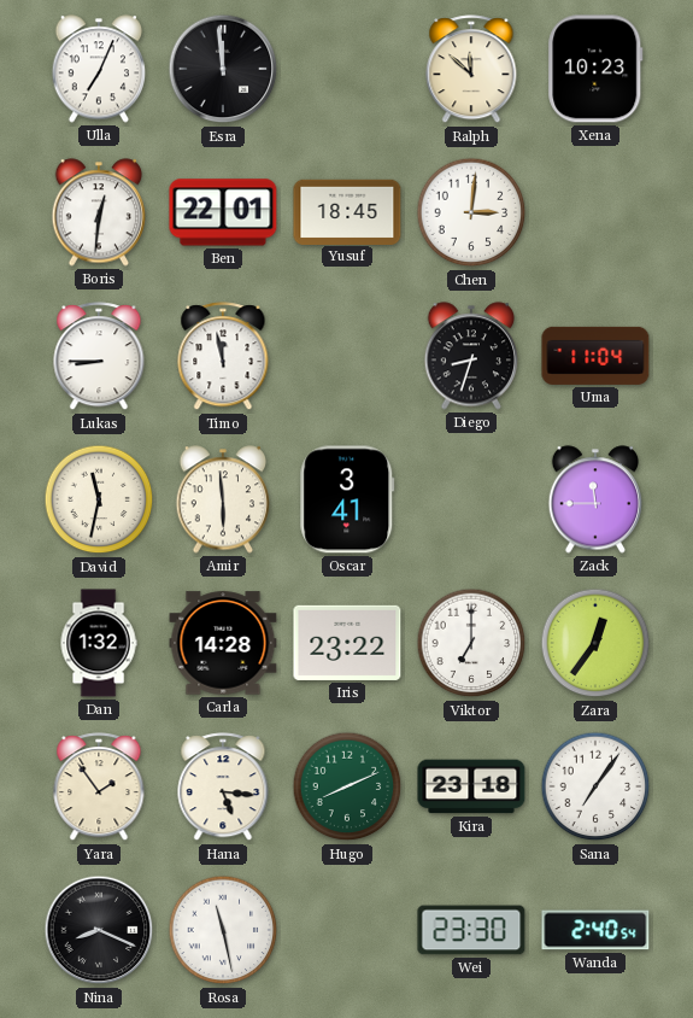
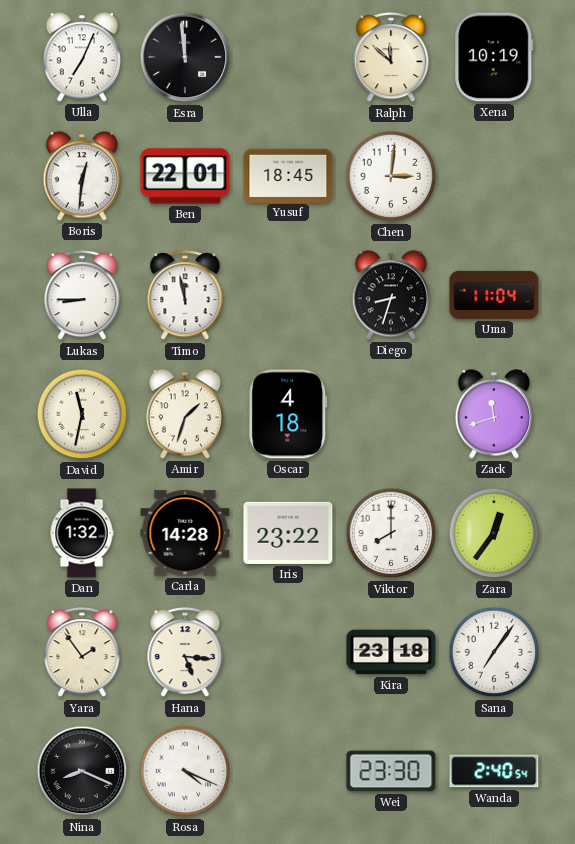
Xena: 10:23 -> 10:19 (494, 57)
Amir: 5:59 -> 1:33 (185, 414)
Oscar: 3:41 -> 4:18 (288, 414)
Zack: 11:45 -> 11:42 (494, 414)
Viktor: 7:00 -> 8:00 (391, 533)
Hugo: 8:11 -> none (347, 786)
Rosa: 11:28 -> 4:19 (185, 771)
